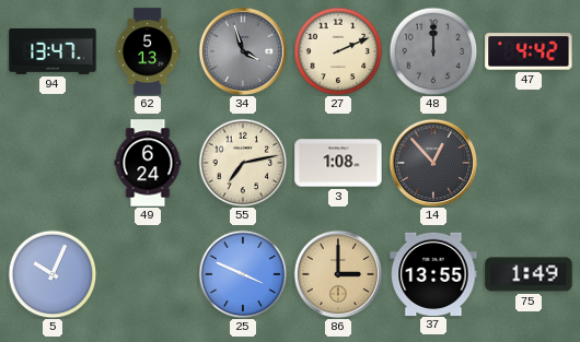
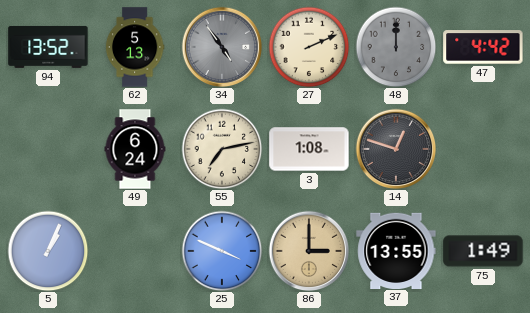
94: 13:47 -> 13:52 (48, 47)
34: 3:57 -> 4:54 (222, 47)
14: 12:53 -> 12:48 (396, 149)
5: 10:04 -> 1:04 (48, 251)
